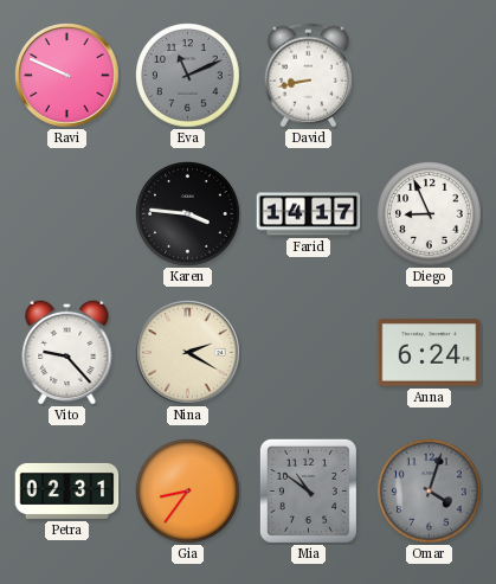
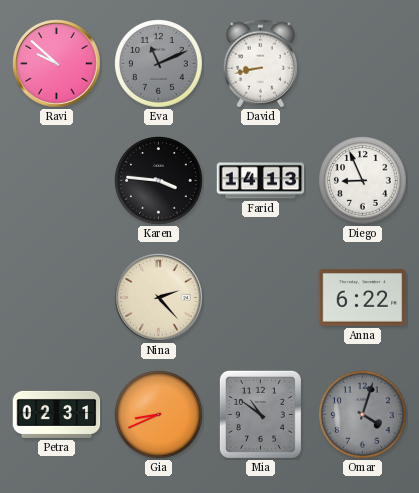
Ravi: 9:49 -> 9:52 (57, 64)
Farid: 14:17 -> 14:13 (261, 181)
Vito: 9:23 -> none (67, 352)
Nina: 2:20 -> 2:23 (159, 298)
Anna: 6:24 -> 6:22 (363, 298)
Gia: 8:36 -> 8:41 (159, 415)
